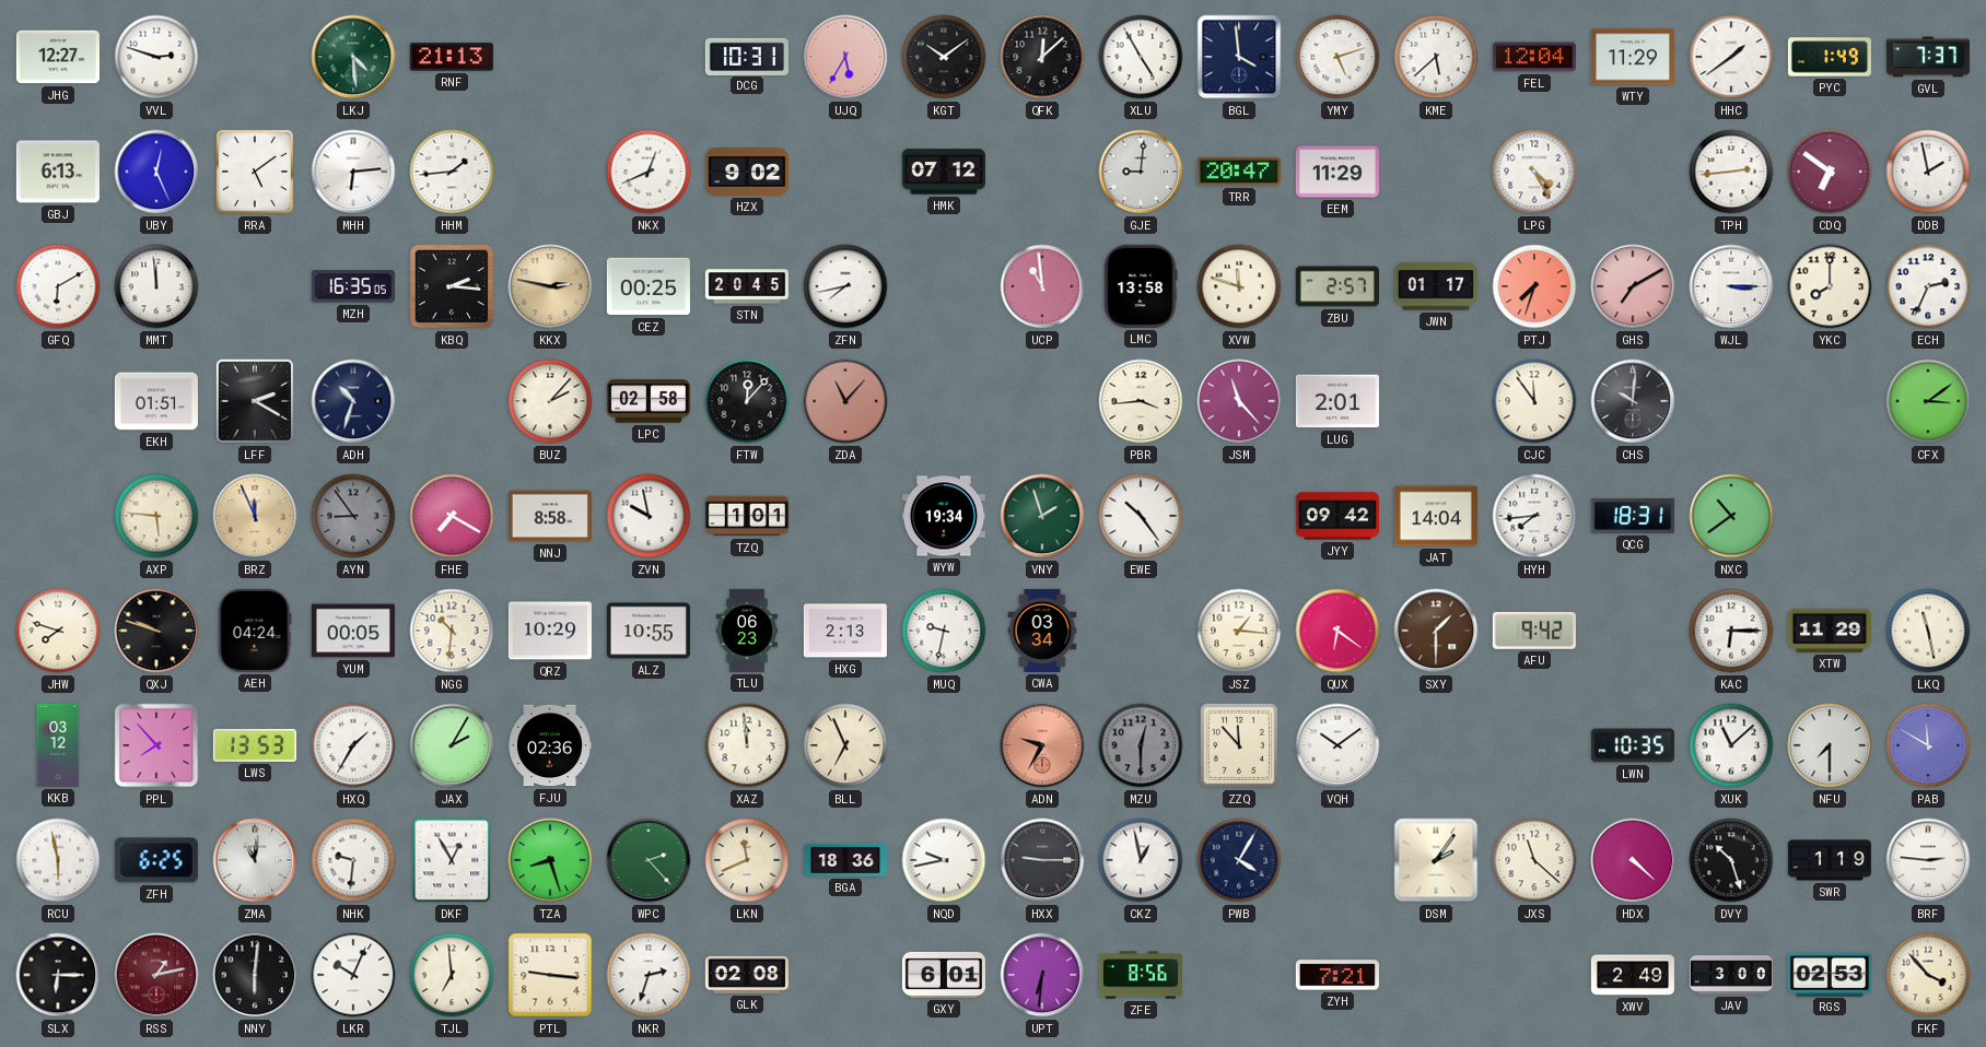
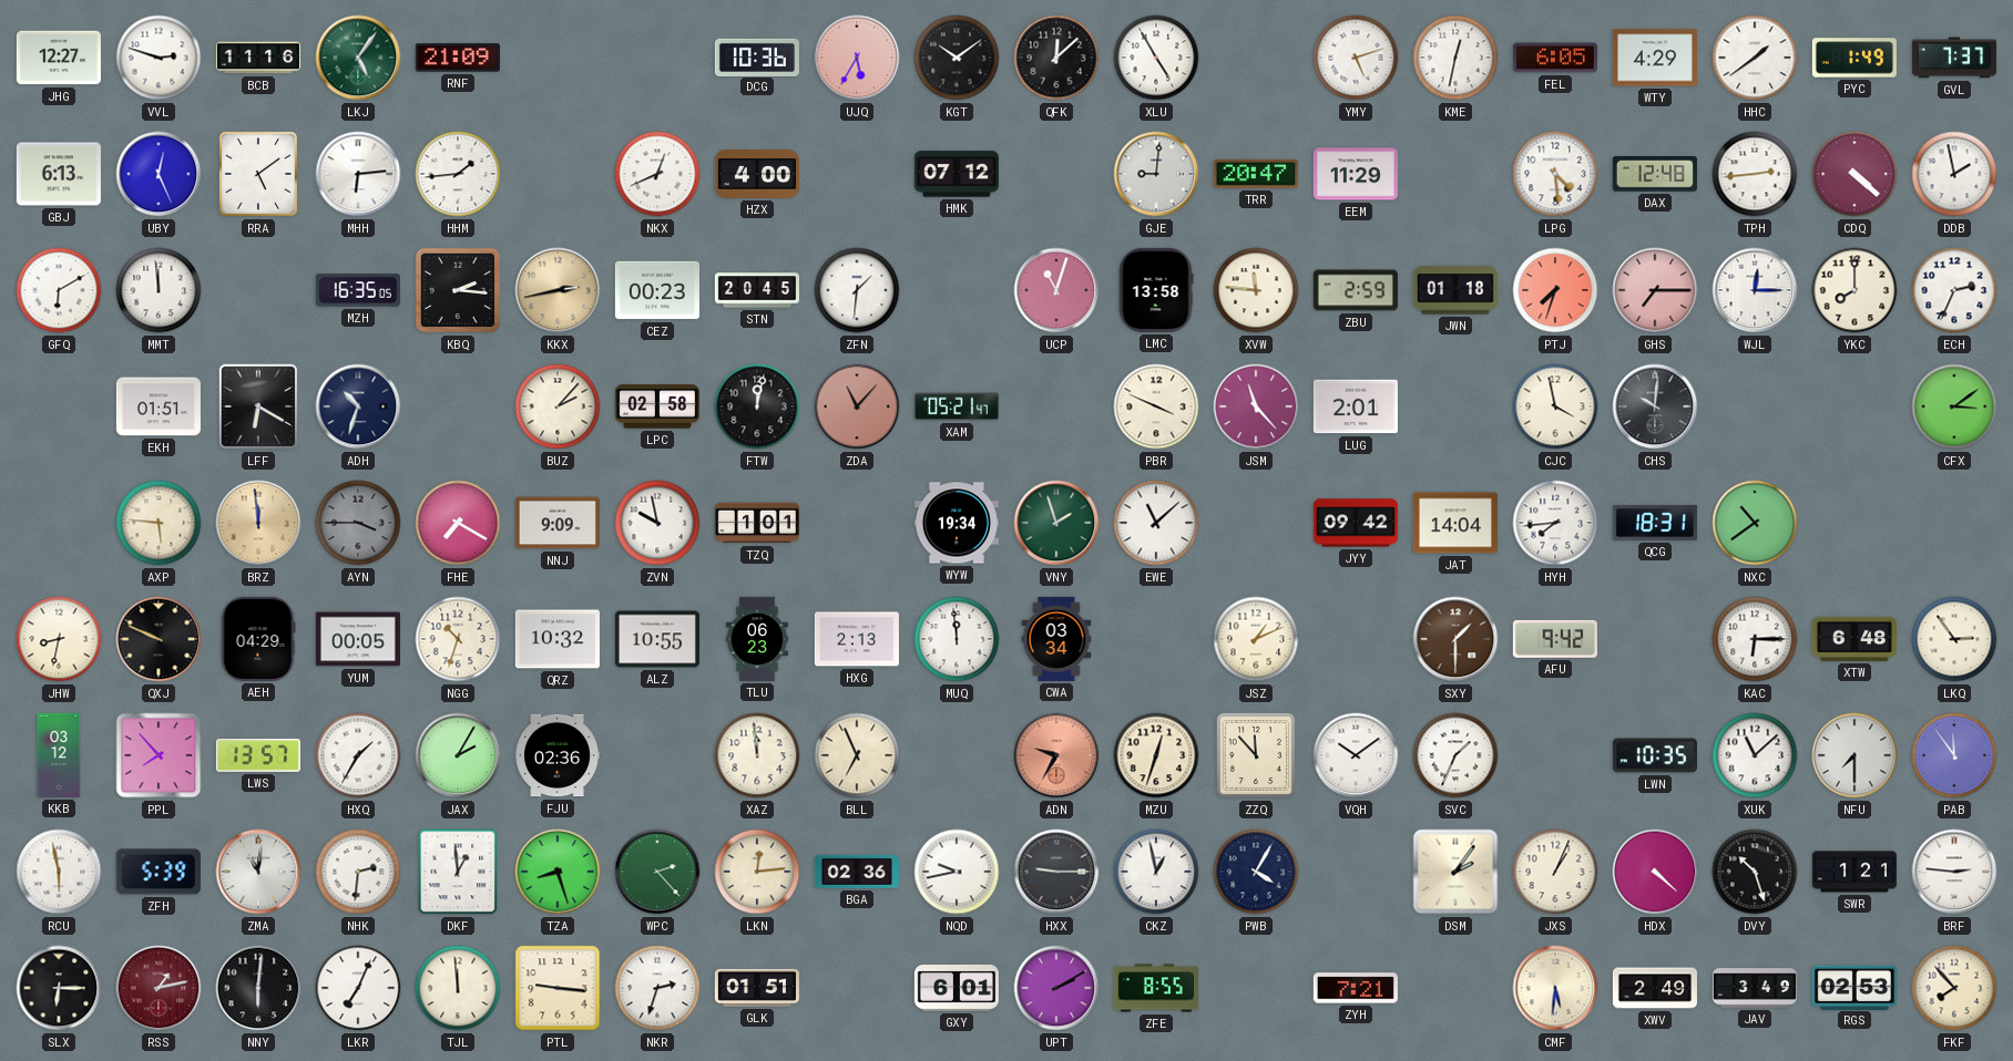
BCB: none -> 11:16 (258, 58)
LKJ: 4:29 -> 5:06 (358, 58)
RNF: 21:13 -> 21:09 (458, 58)
DCG: 10:31 -> 10:36 (757, 56)
BGL: 3:59 -> none (1239, 57)
KME: 5:38 -> 12:32 (1455, 58)
FEL: 12:04 -> 6:05 (1555, 58)
WTY: 11:29 -> 4:29 (1655, 58)
HZX: 9:02 -> 4:00 (757, 175)
LPG: 4:25 -> 4:29 (1555, 174)
DAX: none -> 12:48 (1655, 175)
CDQ: 6:51 -> 4:22 (1854, 174)
KKX: 2:47 -> 2:43 (558, 290)
CEZ: 00:25 -> 00:23 (657, 290)
ZFN: 7:43 -> 1:31 (857, 290)
UCP: 10:59 -> 11:03 (1056, 290)
XVW: 11:48 -> 11:46 (1256, 290)
ZBU: 2:57 -> 2:59 (1356, 290)
JWN: 01:17 -> 01:18 (1455, 290)
GHS: 7:10 -> 7:15 (1655, 290)
WJL: 3:15 -> 12:15 (1755, 290)
LFF: 2:20 -> 6:20 (258, 406)
FTW: 12:07 -> 12:02 (757, 406)
XAM: none -> 05:21 (957, 406)
PBR: 3:44 -> 3:49 (1156, 406)
CJC: 11:54 -> 3:58 (1555, 406)
BRZ: 11:56 -> 11:59 (258, 523)
AYN: 8:54 -> 3:45 (358, 523)
NNJ: 8:58 -> 9:09 (558, 523)
EWE: 10:24 -> 11:08 (1156, 523)
JHW: 7:48 -> 8:32 (59, 639)
QXJ: 9:48 -> 9:49 (159, 639)
AEH: 04:24 -> 04:29 (258, 639)
NGG: 10:31 -> 10:33 (458, 639)
QRZ: 10:29 -> 10:32 (558, 639)
MUQ: 9:32 -> 11:59 (957, 639)
JSZ: 1:16 -> 1:11 (1256, 639)
QUX: 6:21 -> none (1337, 631)
XTW: 11:29 -> 6:48 (1854, 639)
LKQ: 11:28 -> 2:54 (1954, 639)
LWS: 13:53 -> 13:57 (258, 755)
MZU: 12:30 -> 12:33 (1156, 755)
MZU dial: grey -> cream (1156, 755)
SVC: none -> 1:34 (1455, 755)
PAB: 11:50 -> 11:54 (1954, 755)
ZFH: 6:25 -> 5:39 (159, 872)
NHK: 9:31 -> 2:31 (358, 872)
DKF: 12:55 -> 12:59 (458, 872)
LKN: 11:41 -> 12:14 (757, 872)
BGA: 18:36 -> 02:36 (857, 872)
JXS: 11:22 -> 1:04 (1555, 872)
SWR: 1:19 -> 1:21 (1854, 872)
LKR: 10:04 -> 7:04 (358, 988)
TJL: 6:59 -> 11:59 (458, 988)
GLK: 02:08 -> 01:51 (757, 988)
UPT: 6:31 -> 2:10 (1056, 988)
ZFE: 8:56 -> 8:55 (1156, 988)
CMF: none -> 5:31 (1555, 988)
JAV: 3:00 -> 3:49 (1755, 988)
FKF: 3:53 -> 7:53 (1954, 988)
